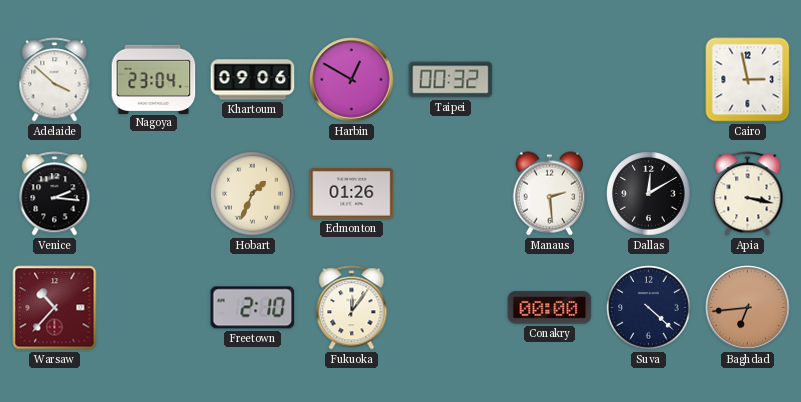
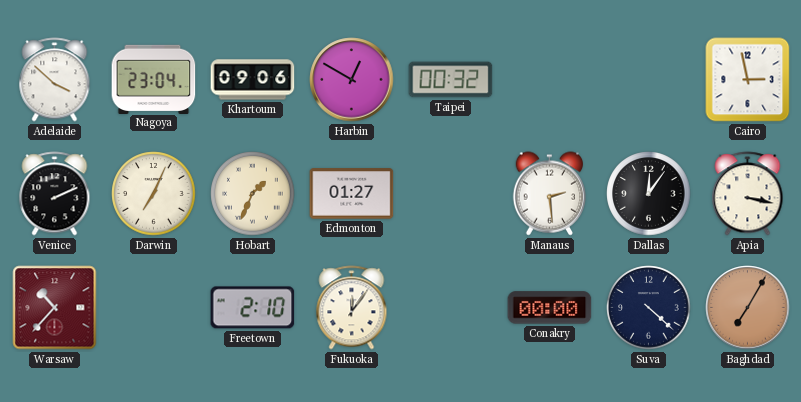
Venice: 2:16 -> 2:11 (55, 194)
Darwin: none -> 7:04 (154, 194)
Edmonton: 01:26 -> 01:27 (352, 194)
Dallas: 12:10 -> 12:06 (649, 194)
Baghdad: 6:44 -> 7:05 (748, 308)
